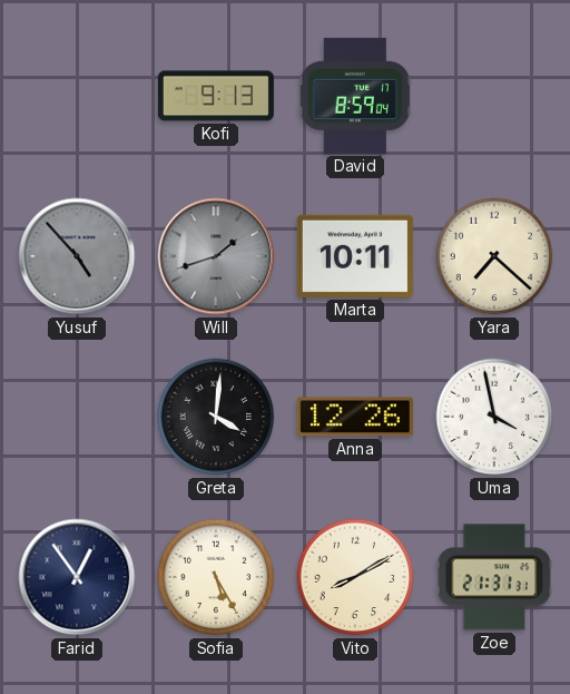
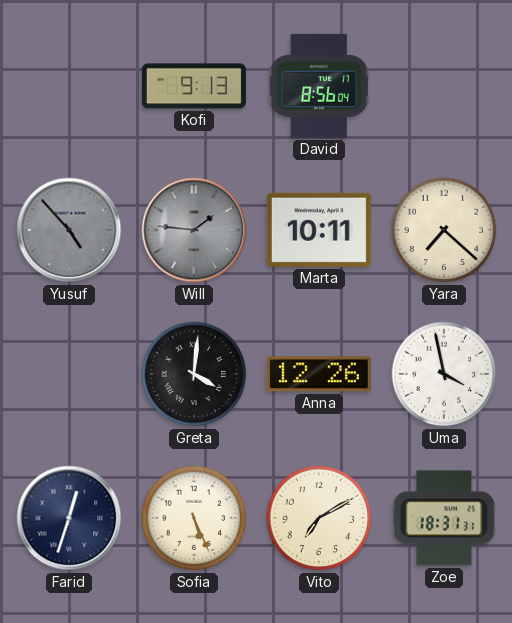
David: 8:59 -> 8:56 (319, 86)
Will: 1:42 -> 1:46 (194, 230)
Farid: 12:54 -> 12:33 (69, 518)
Sofia: 5:25 -> 5:26 (194, 518)
Vito: 8:10 -> 7:10 (319, 518)
Zoe: 21:31 -> 18:31 (444, 518)
